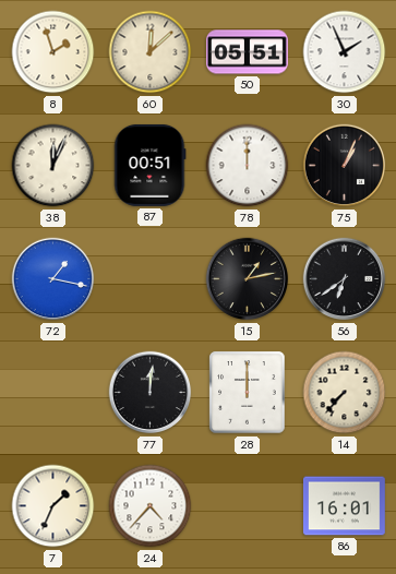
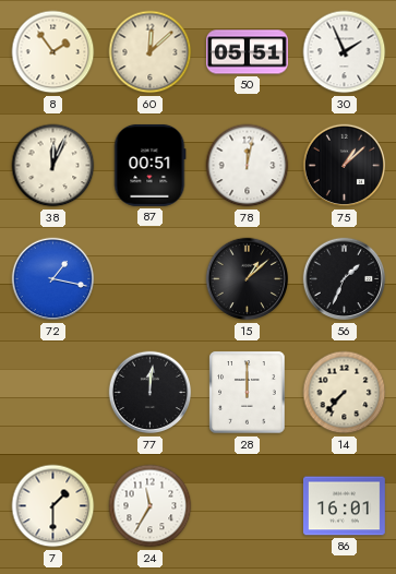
8: 1:57 -> 1:54 (53, 52)
78: 12:00 -> 12:02 (248, 166)
75: 1:04 -> 1:08 (345, 166)
15: 1:13 -> 1:08 (248, 279)
56: 6:39 -> 1:34 (345, 279)
7: 1:34 -> 1:30 (53, 506)
24: 4:37 -> 11:35 (151, 506)
